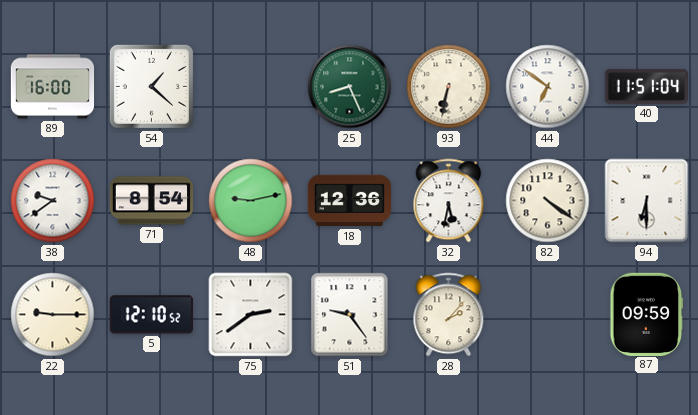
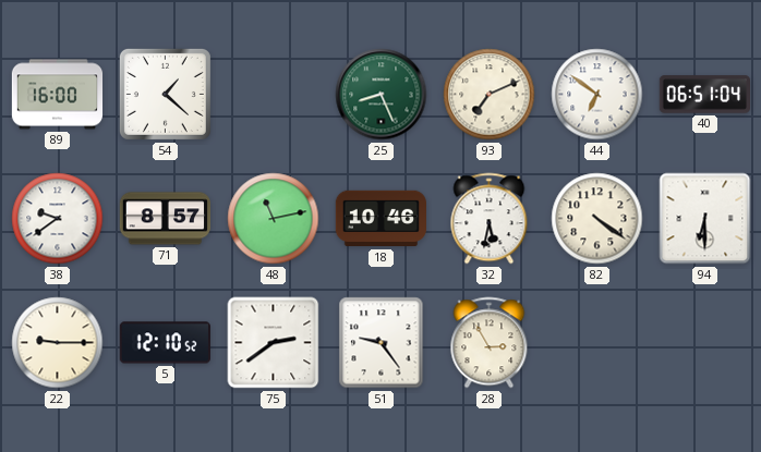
93: 6:32 -> 7:11 (490, 95)
40: 11:51 -> 06:51 (704, 95)
71: 8:54 -> 8:57 (165, 219)
48: 9:13 -> 11:13 (274, 219)
18: 12:36 -> 10:46 (380, 219)
28: 2:07 -> 2:55 (490, 343)
87: 09:59 -> none (647, 314)
